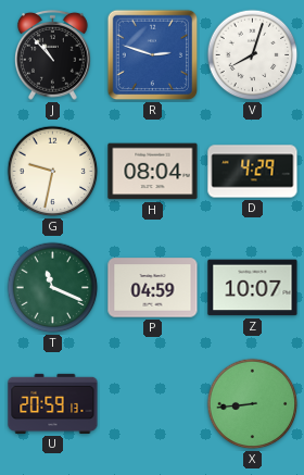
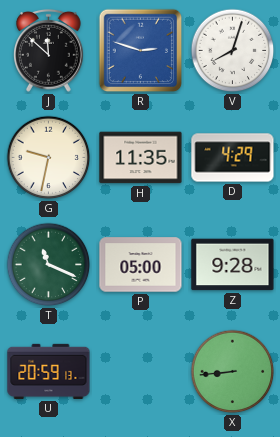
J: 10:53 -> 11:52 (49, 50)
H: 08:04 -> 11:35 (141, 158)
P: 04:59 -> 05:00 (141, 265)
Z: 10:07 -> 9:28 (233, 265)
